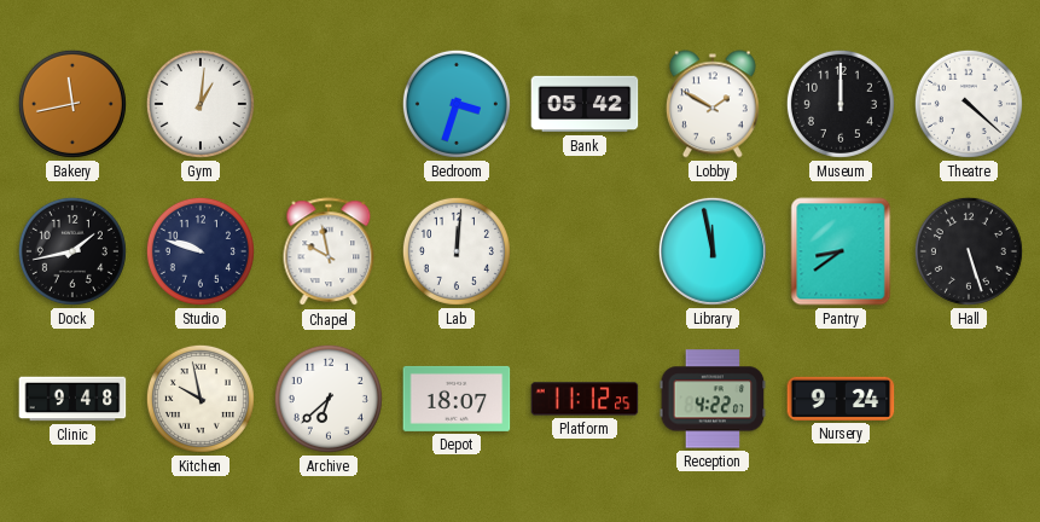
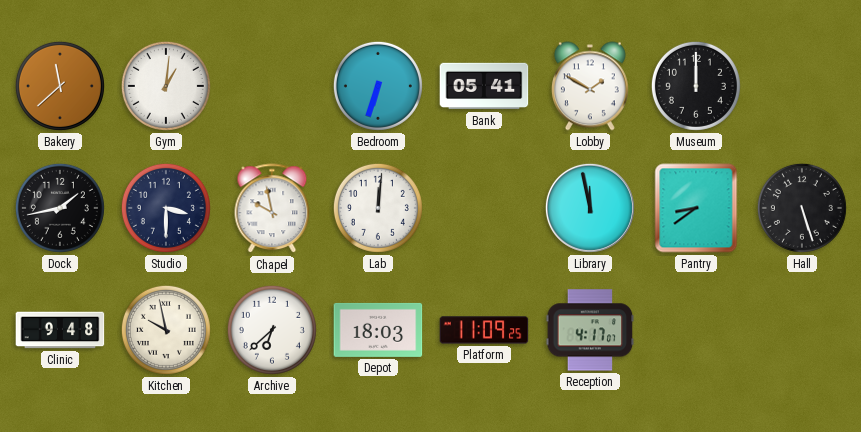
Bakery: 11:43 -> 11:38 (60, 86)
Bedroom: 3:33 -> 6:33 (378, 86)
Bank: 05:42 -> 05:41 (484, 86)
Theatre: 4:22 -> none (969, 104)
Studio: 9:48 -> 3:30 (166, 208)
Depot: 18:07 -> 18:03 (378, 330)
Platform: 11:12 -> 11:09 (484, 330)
Reception: 4:22 -> 4:17 (590, 330)
Nursery: 9:24 -> none (841, 399)
